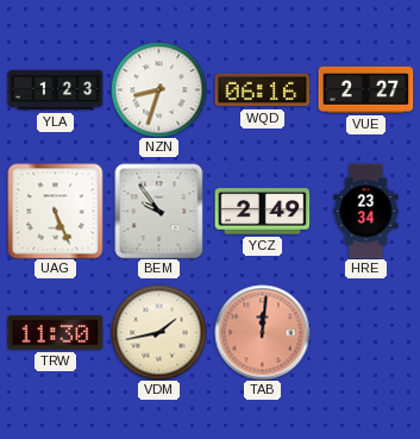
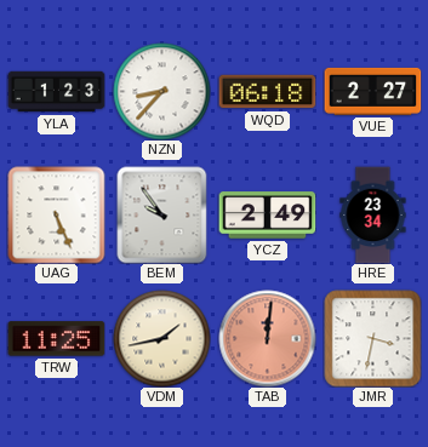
NZN: 8:33 -> 8:37 (161, 91)
WQD: 06:16 -> 06:18 (267, 92)
TRW: 11:30 -> 11:25 (56, 339)
JMR: none -> 3:32 (372, 338)
